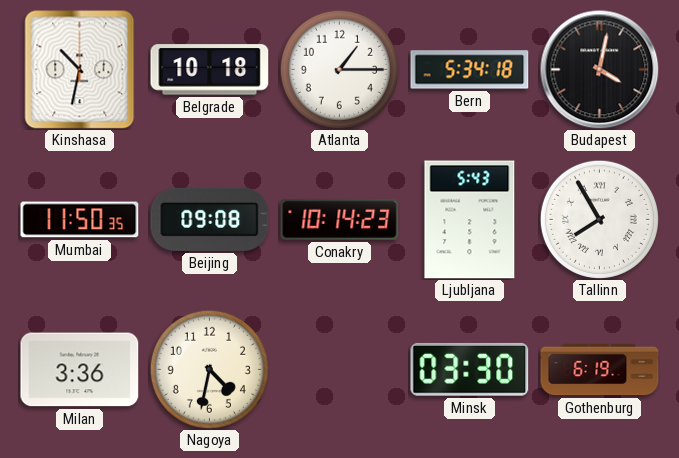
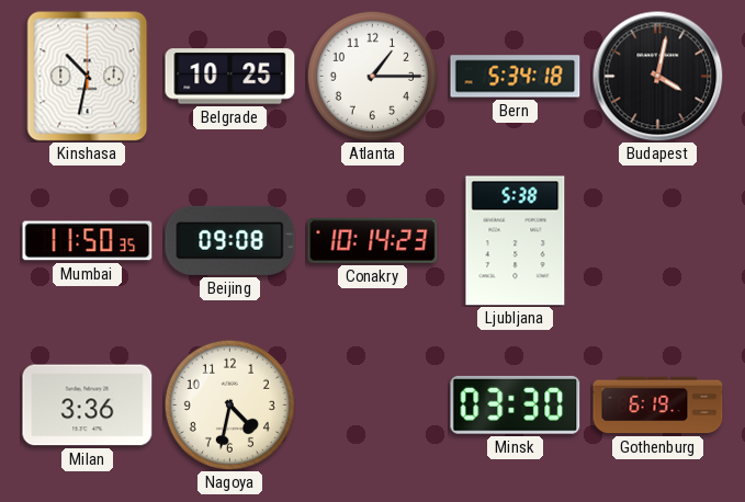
Belgrade: 10:18 -> 10:25 (230, 77)
Ljubljana: 5:43 -> 5:38 (516, 241)
Tallinn: 7:55 -> none (599, 219)
